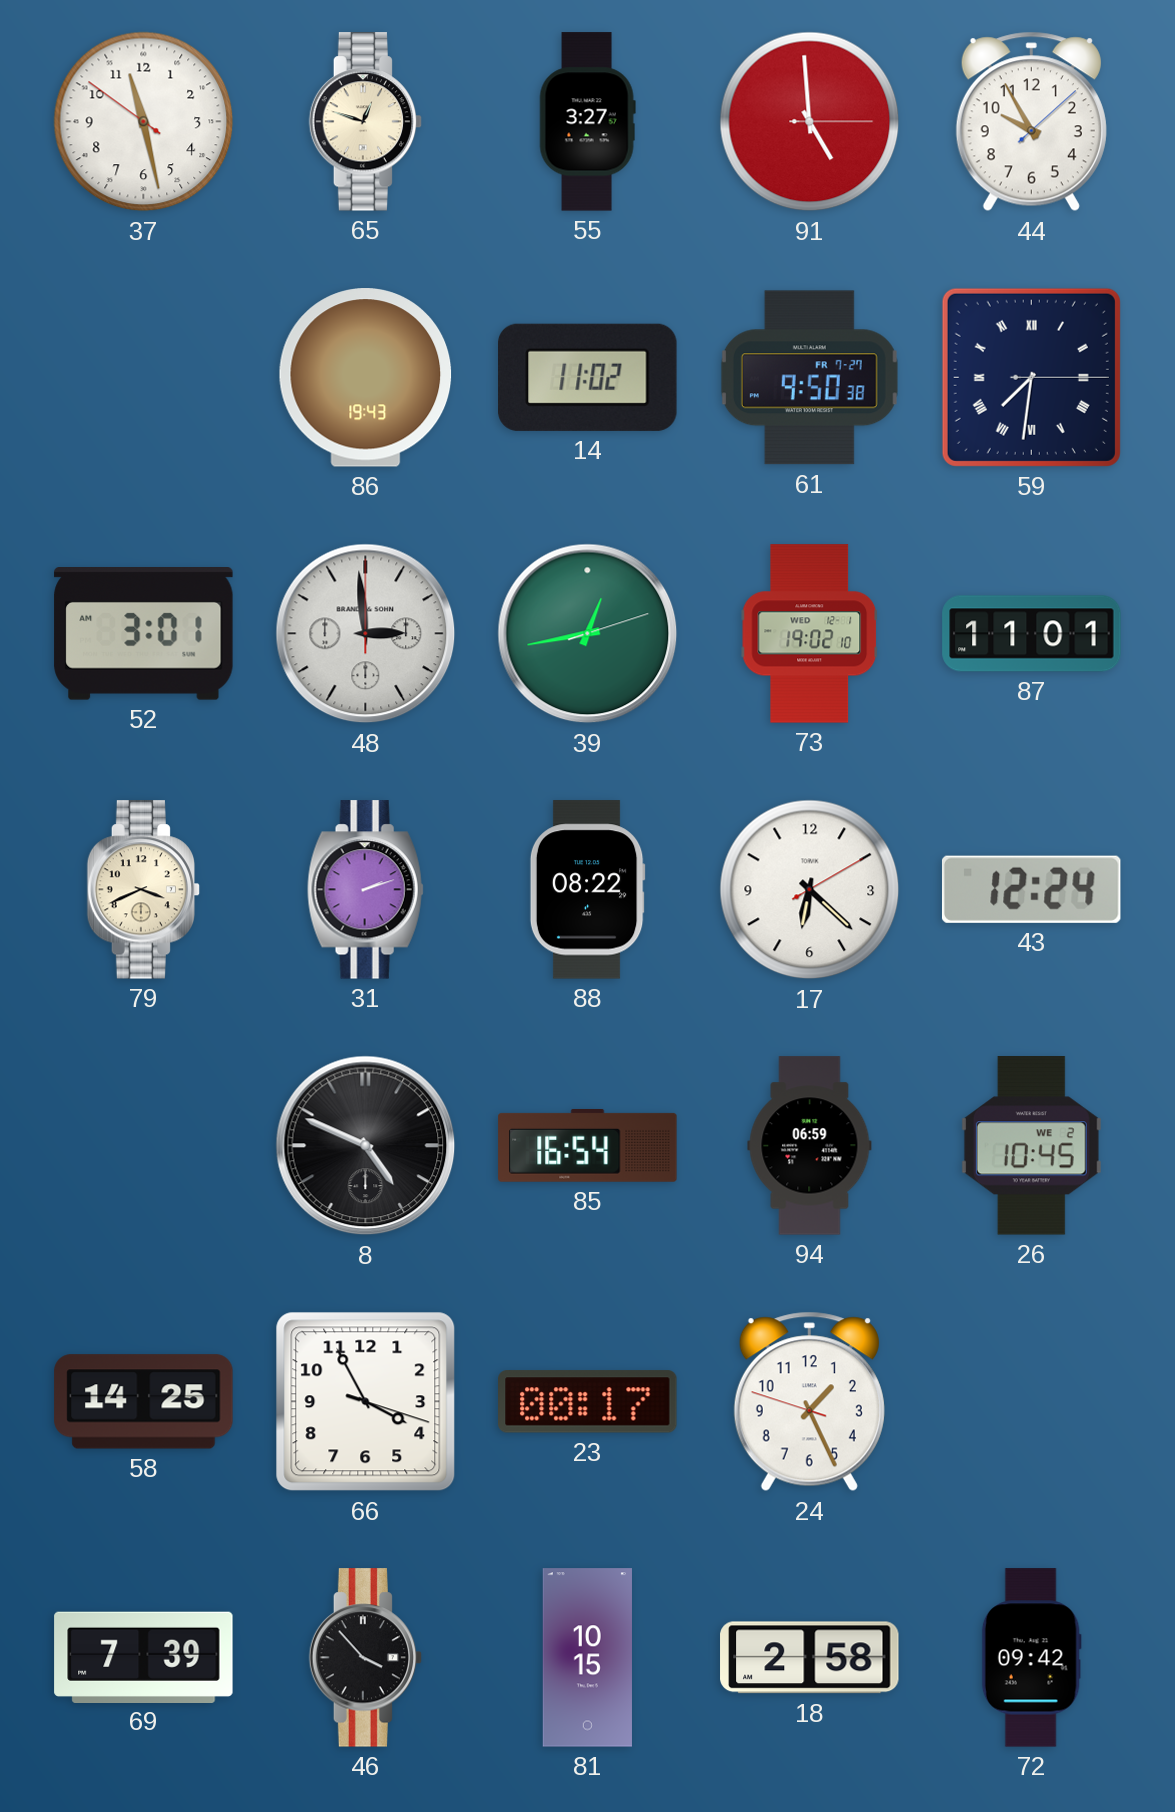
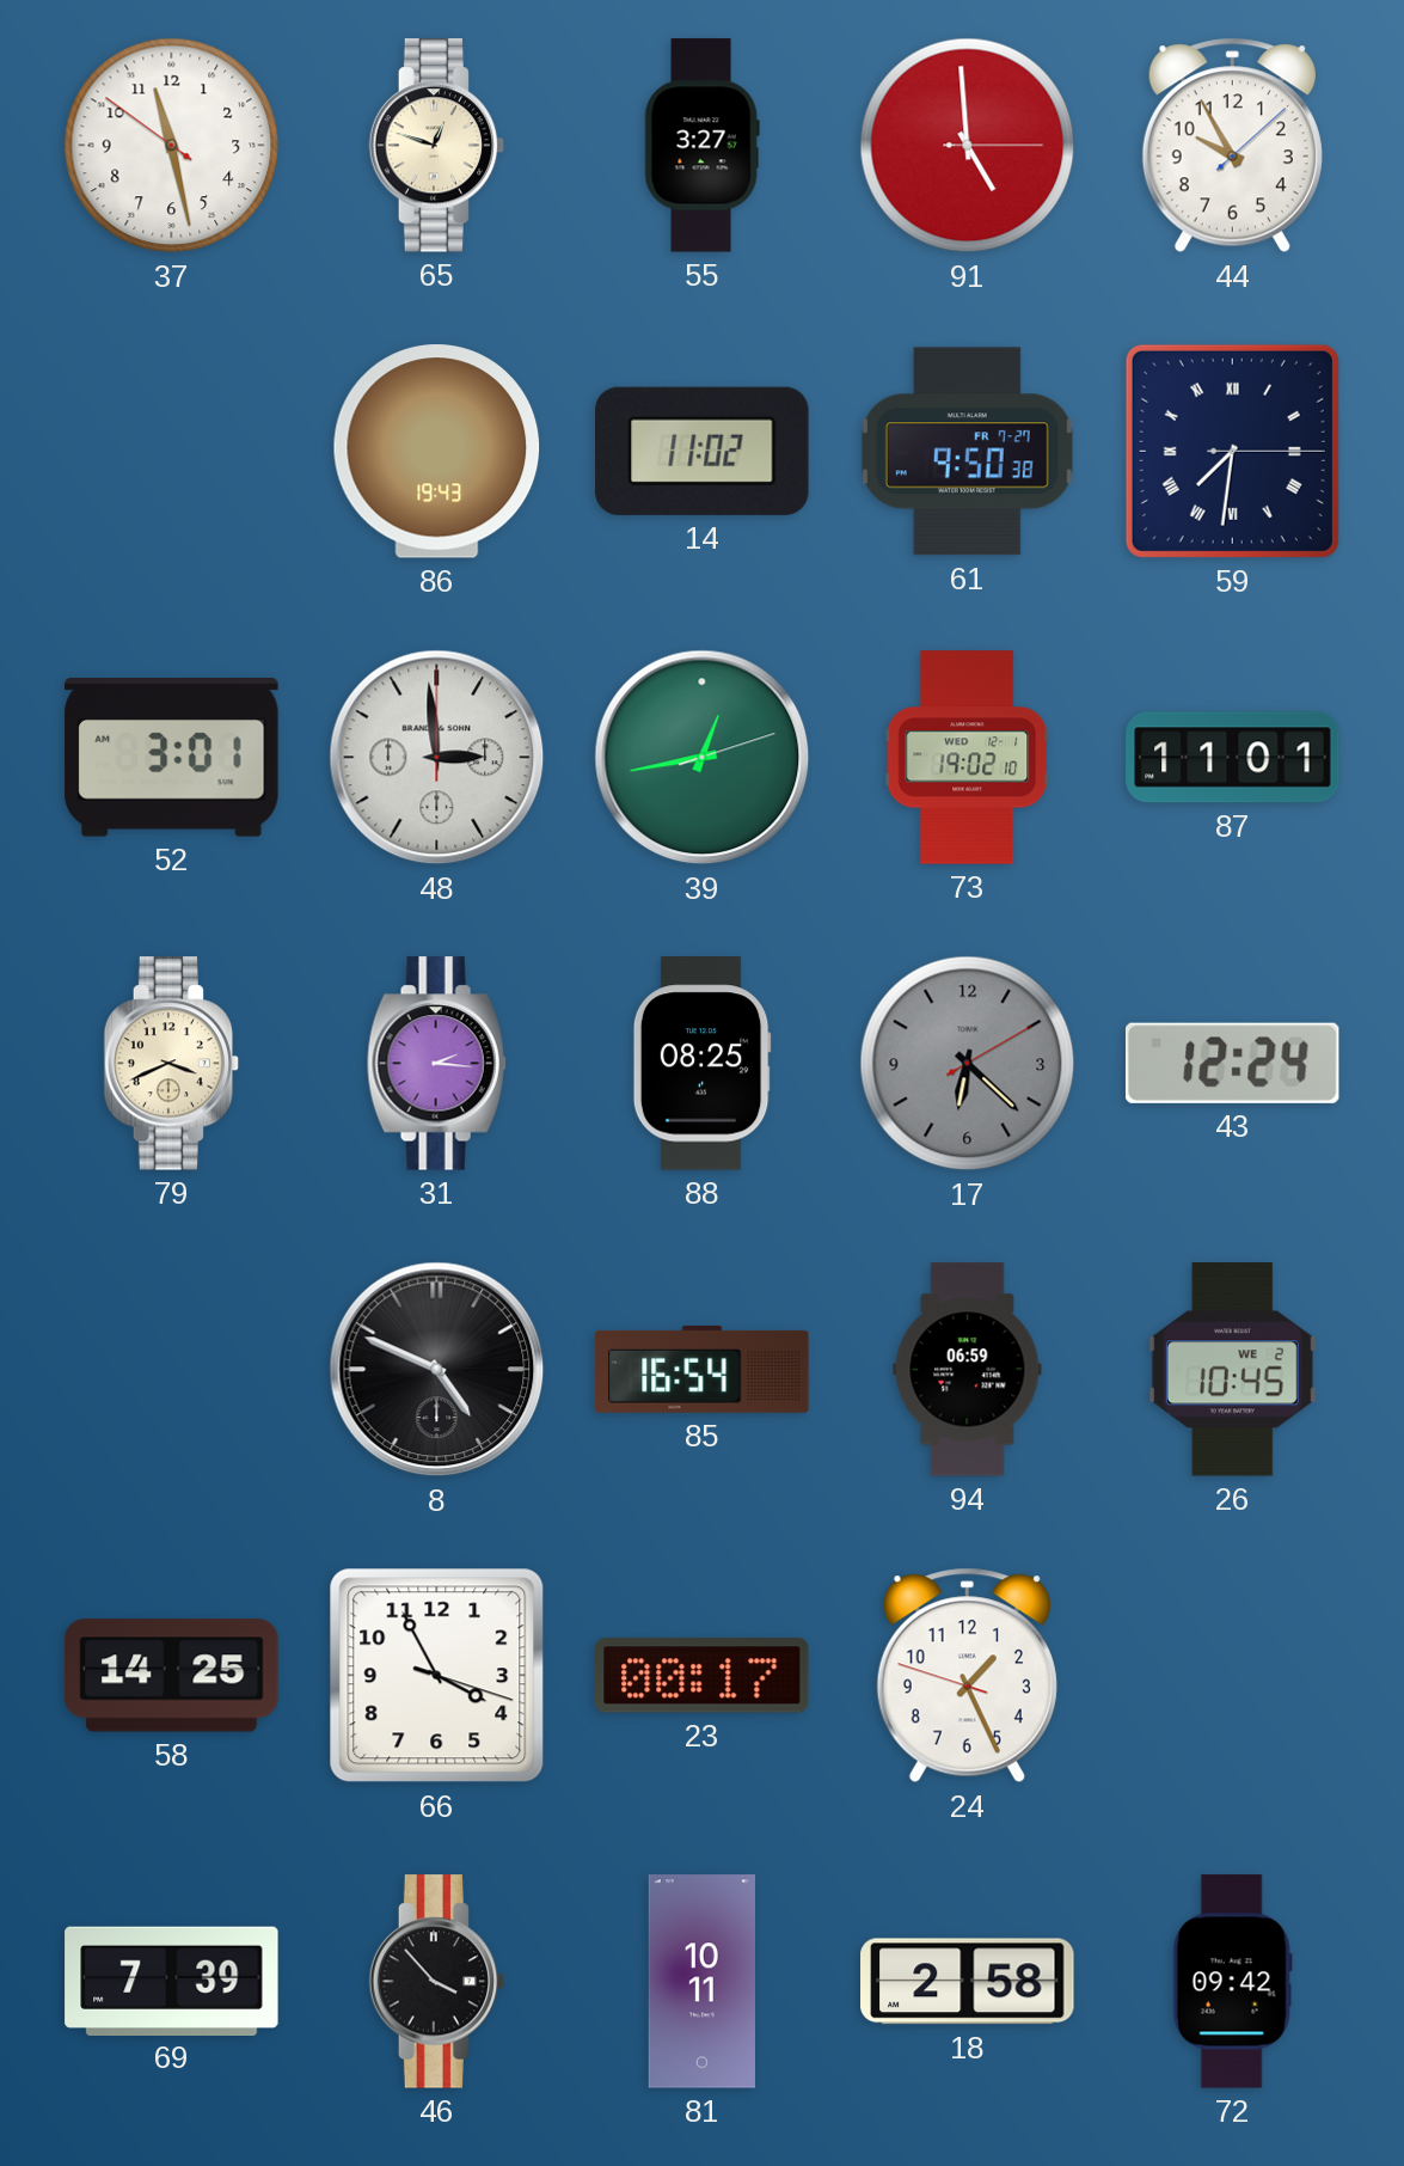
31: 2:12 -> 2:16 (436, 1064)
88: 08:22 -> 08:25 (701, 1064)
17 dial: white -> grey (968, 1064)
81: 10:15 -> 10:11 (701, 1982)
